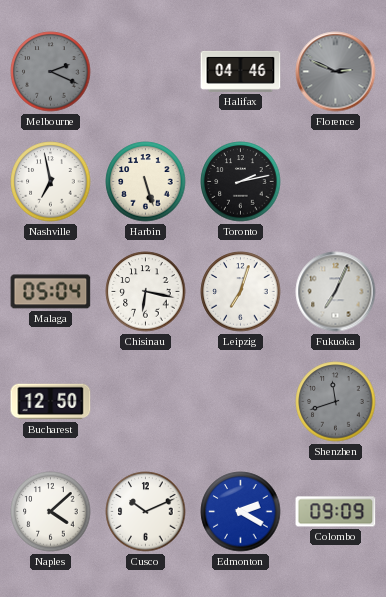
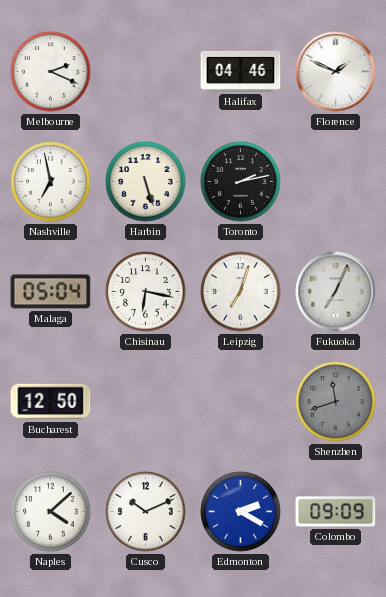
Melbourne dial: grey -> white (51, 72)
Florence: 2:49 -> 1:49 (336, 72)
Florence dial: grey -> white (336, 72)
